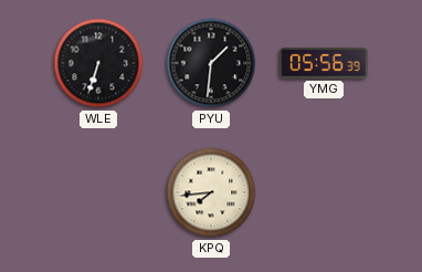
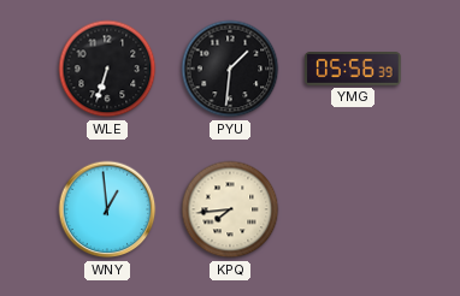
WNY: none -> 12:59 (107, 209)
